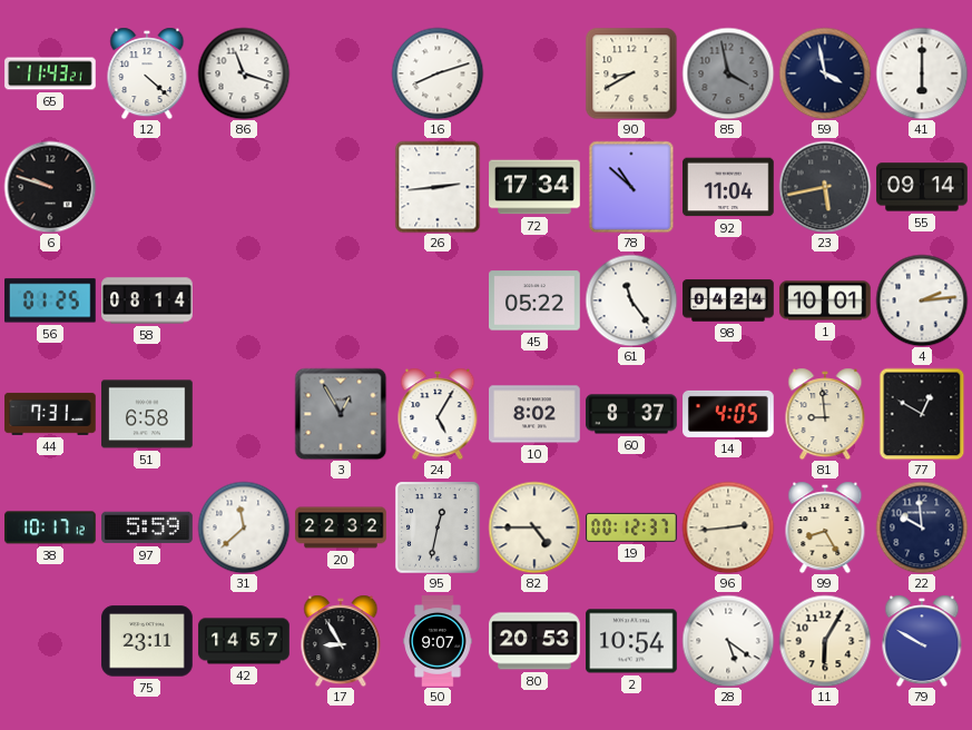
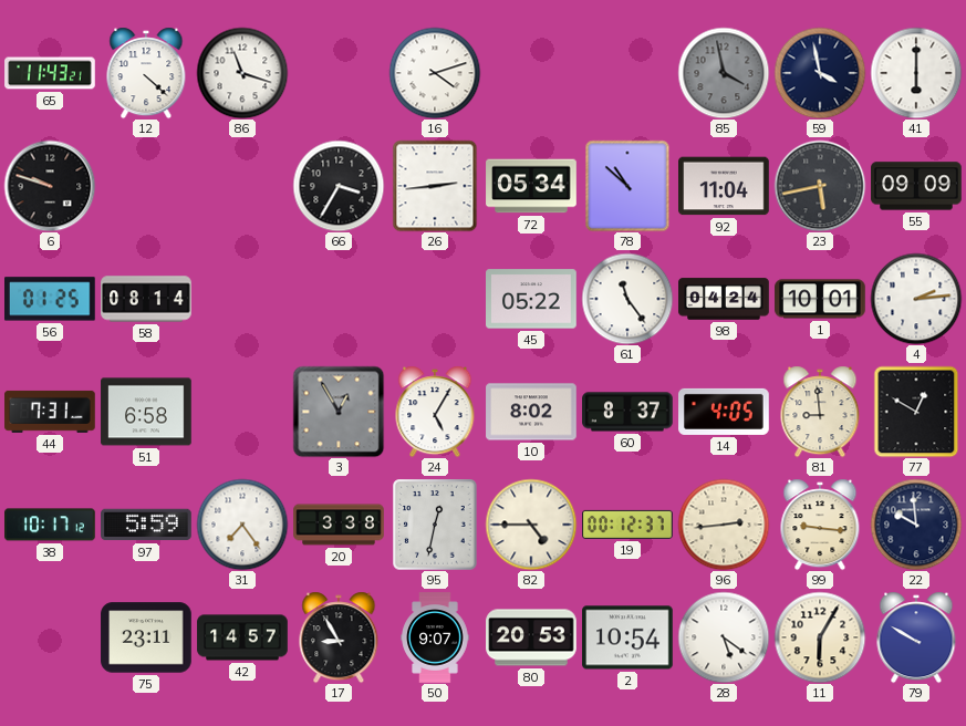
16: 8:12 -> 4:12 (435, 73)
90: 8:40 -> none (631, 73)
66: none -> 3:35 (339, 186)
72: 17:34 -> 05:34 (531, 186)
55: 09:14 -> 09:09 (916, 186)
31: 11:38 -> 7:24 (242, 525)
20: 22:32 -> 3:38 (339, 525)
99: 8:25 -> 9:16 (820, 525)
